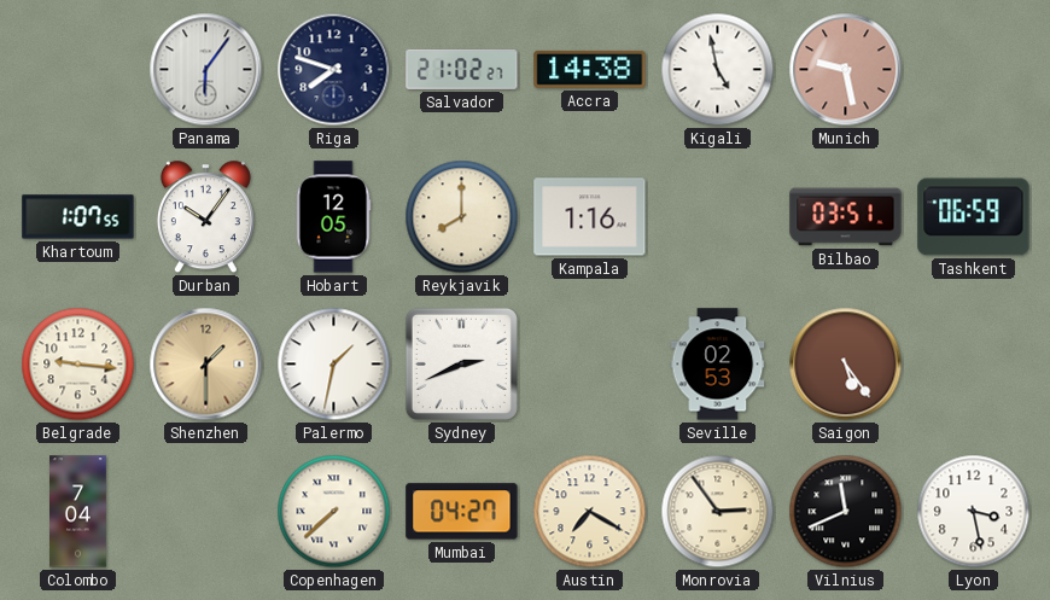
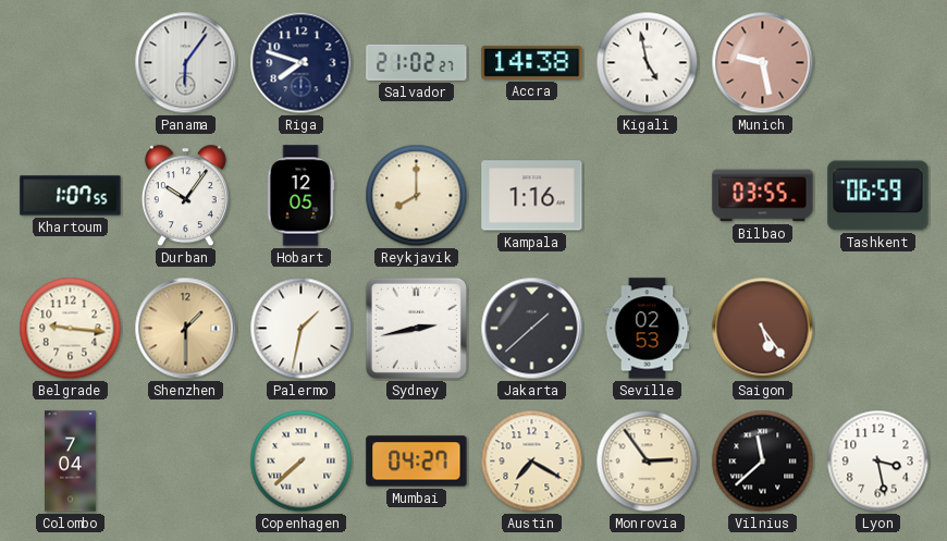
Bilbao: 03:51 -> 03:55 (763, 196)
Sydney: 2:41 -> 2:43 (416, 328)
Jakarta: none -> 1:38 (532, 329)
Vilnius: 11:41 -> 11:38 (763, 462)
